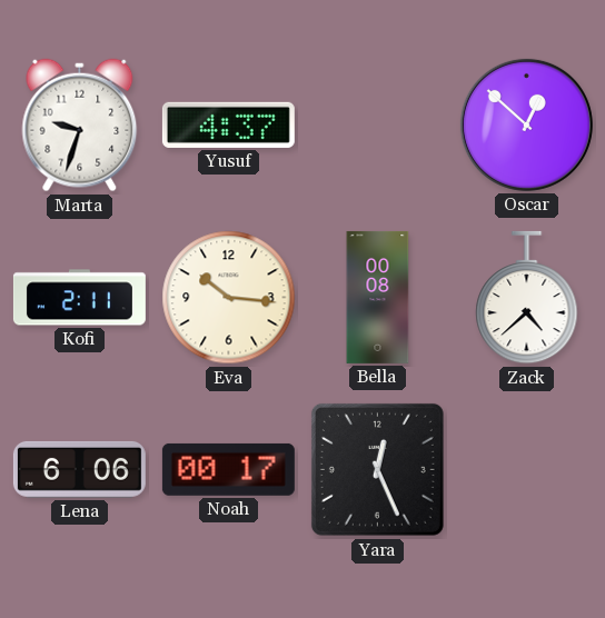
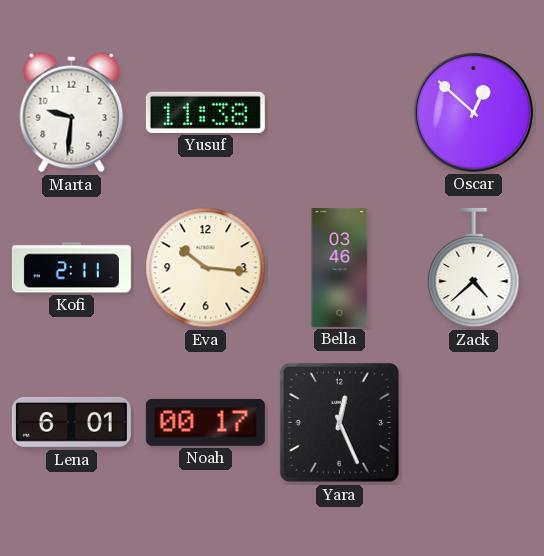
Marta: 9:33 -> 9:31 (72, 113)
Yusuf: 4:37 -> 11:38 (205, 112)
Bella: 00:08 -> 03:46 (340, 267)
Lena: 6:06 -> 6:01 (71, 422)
